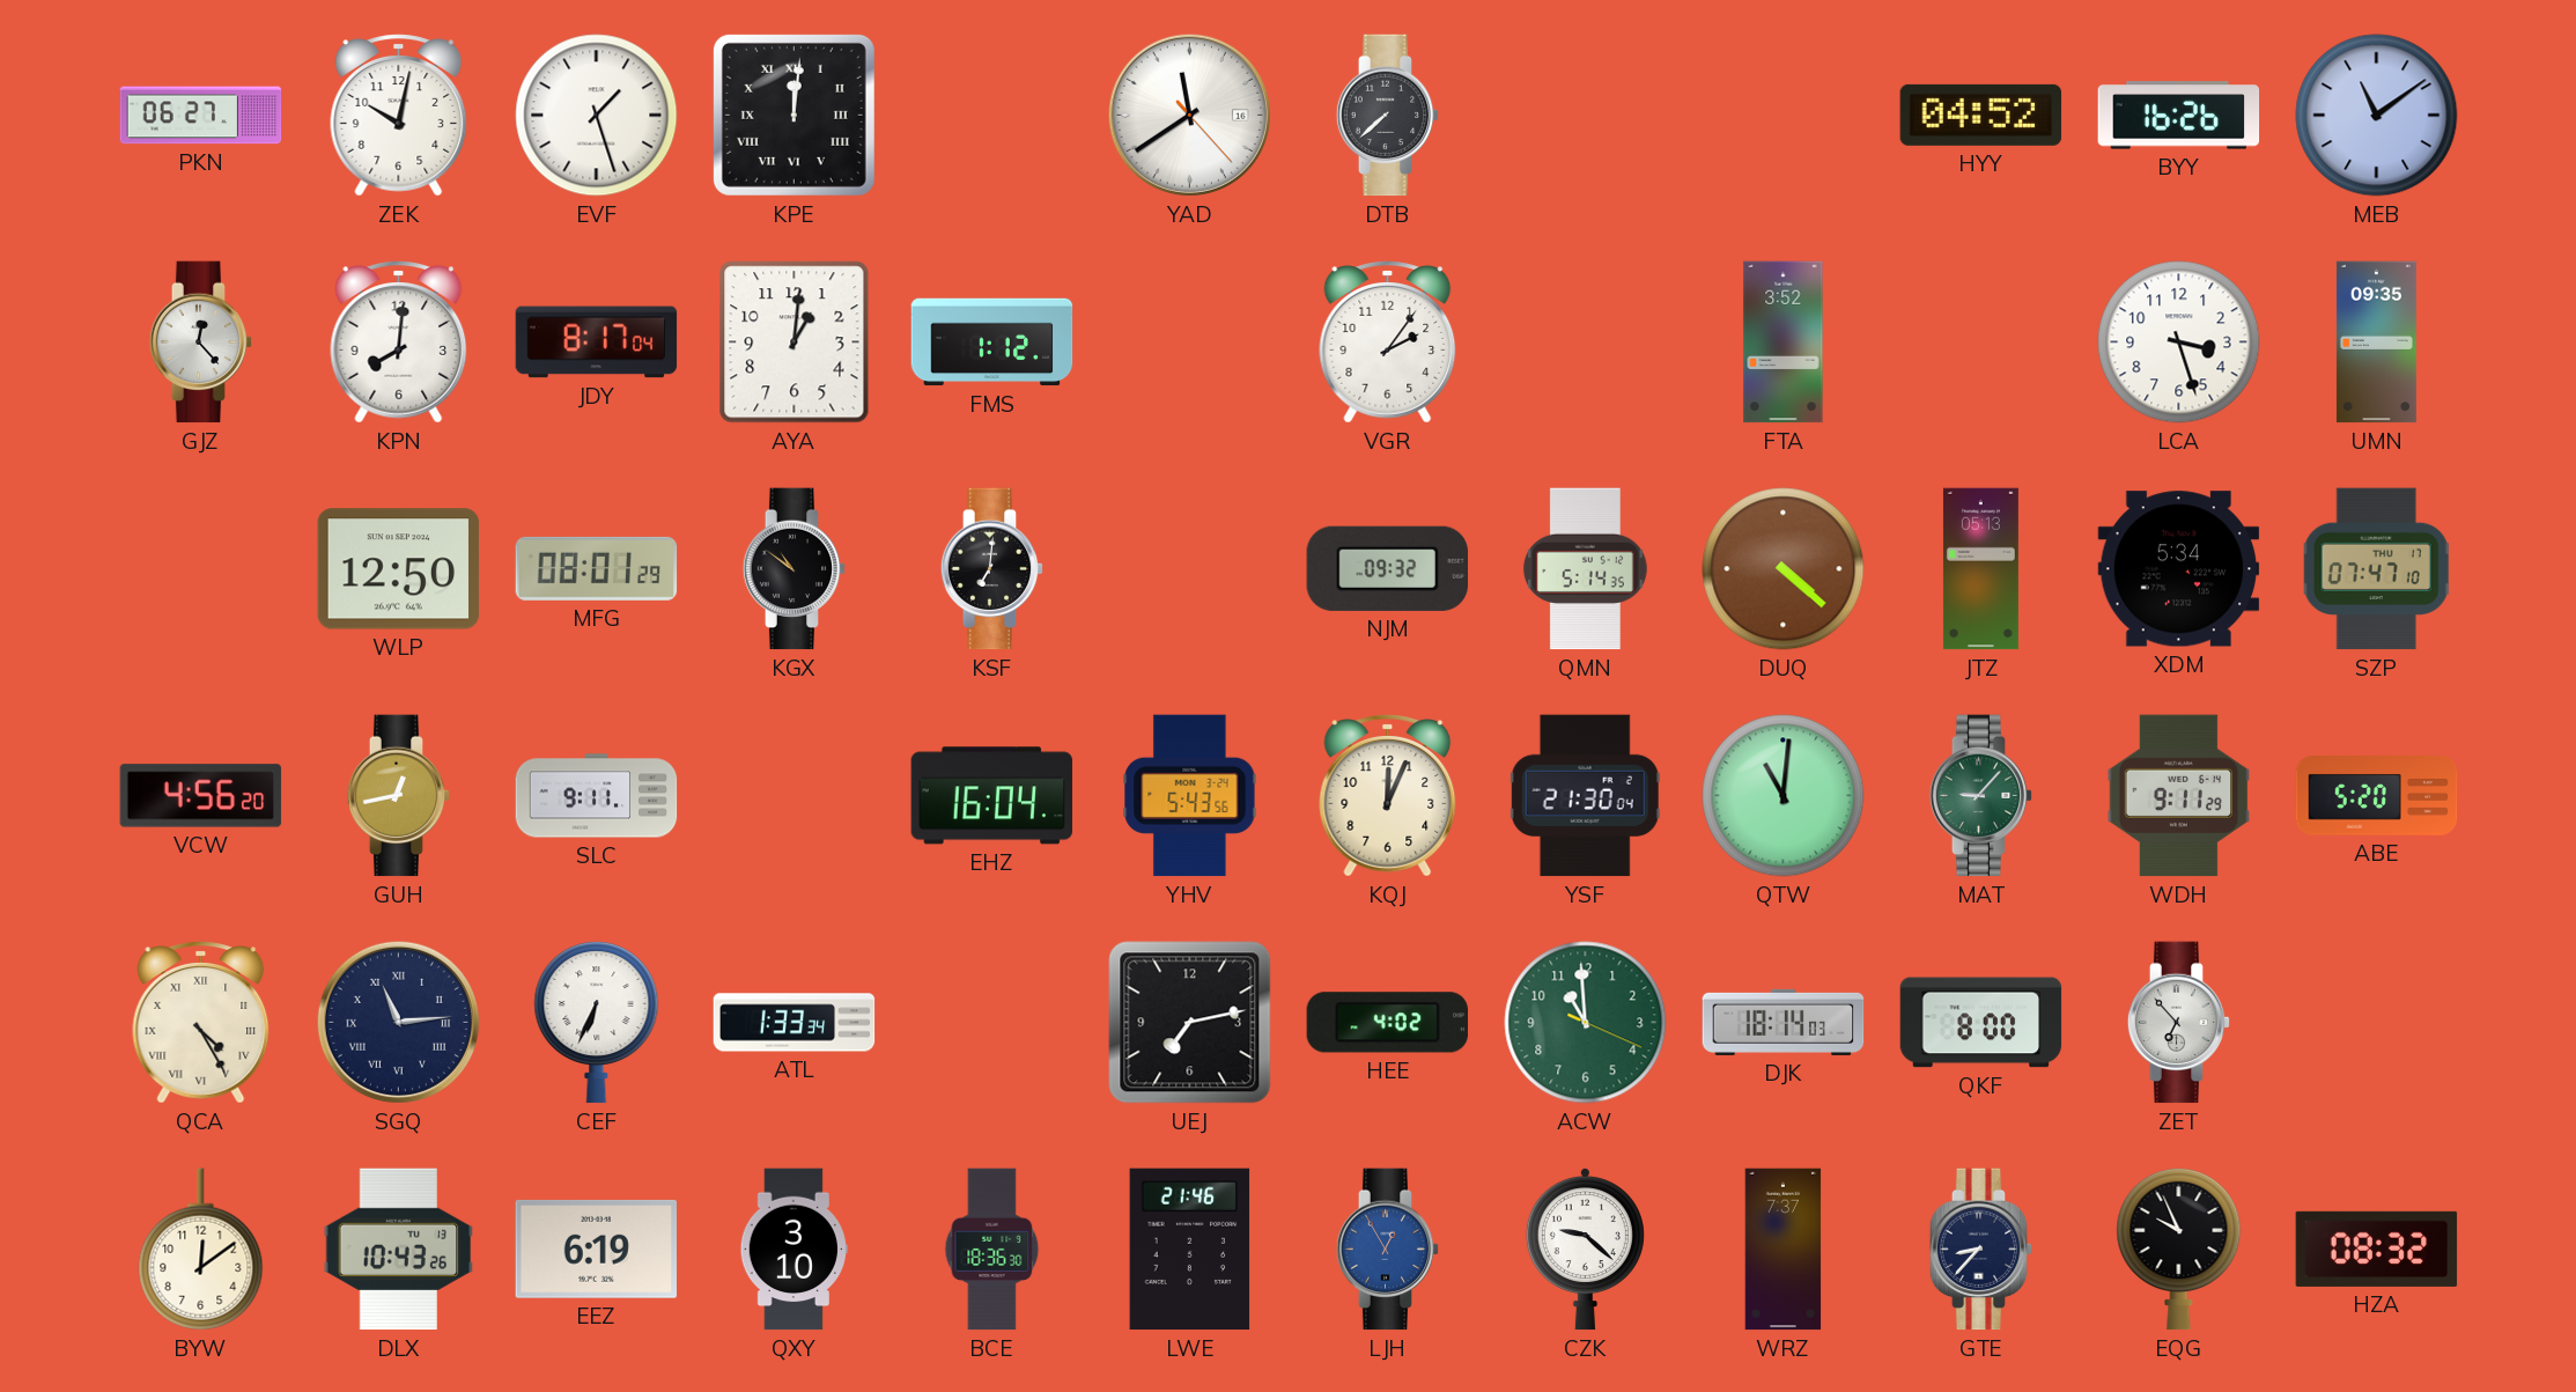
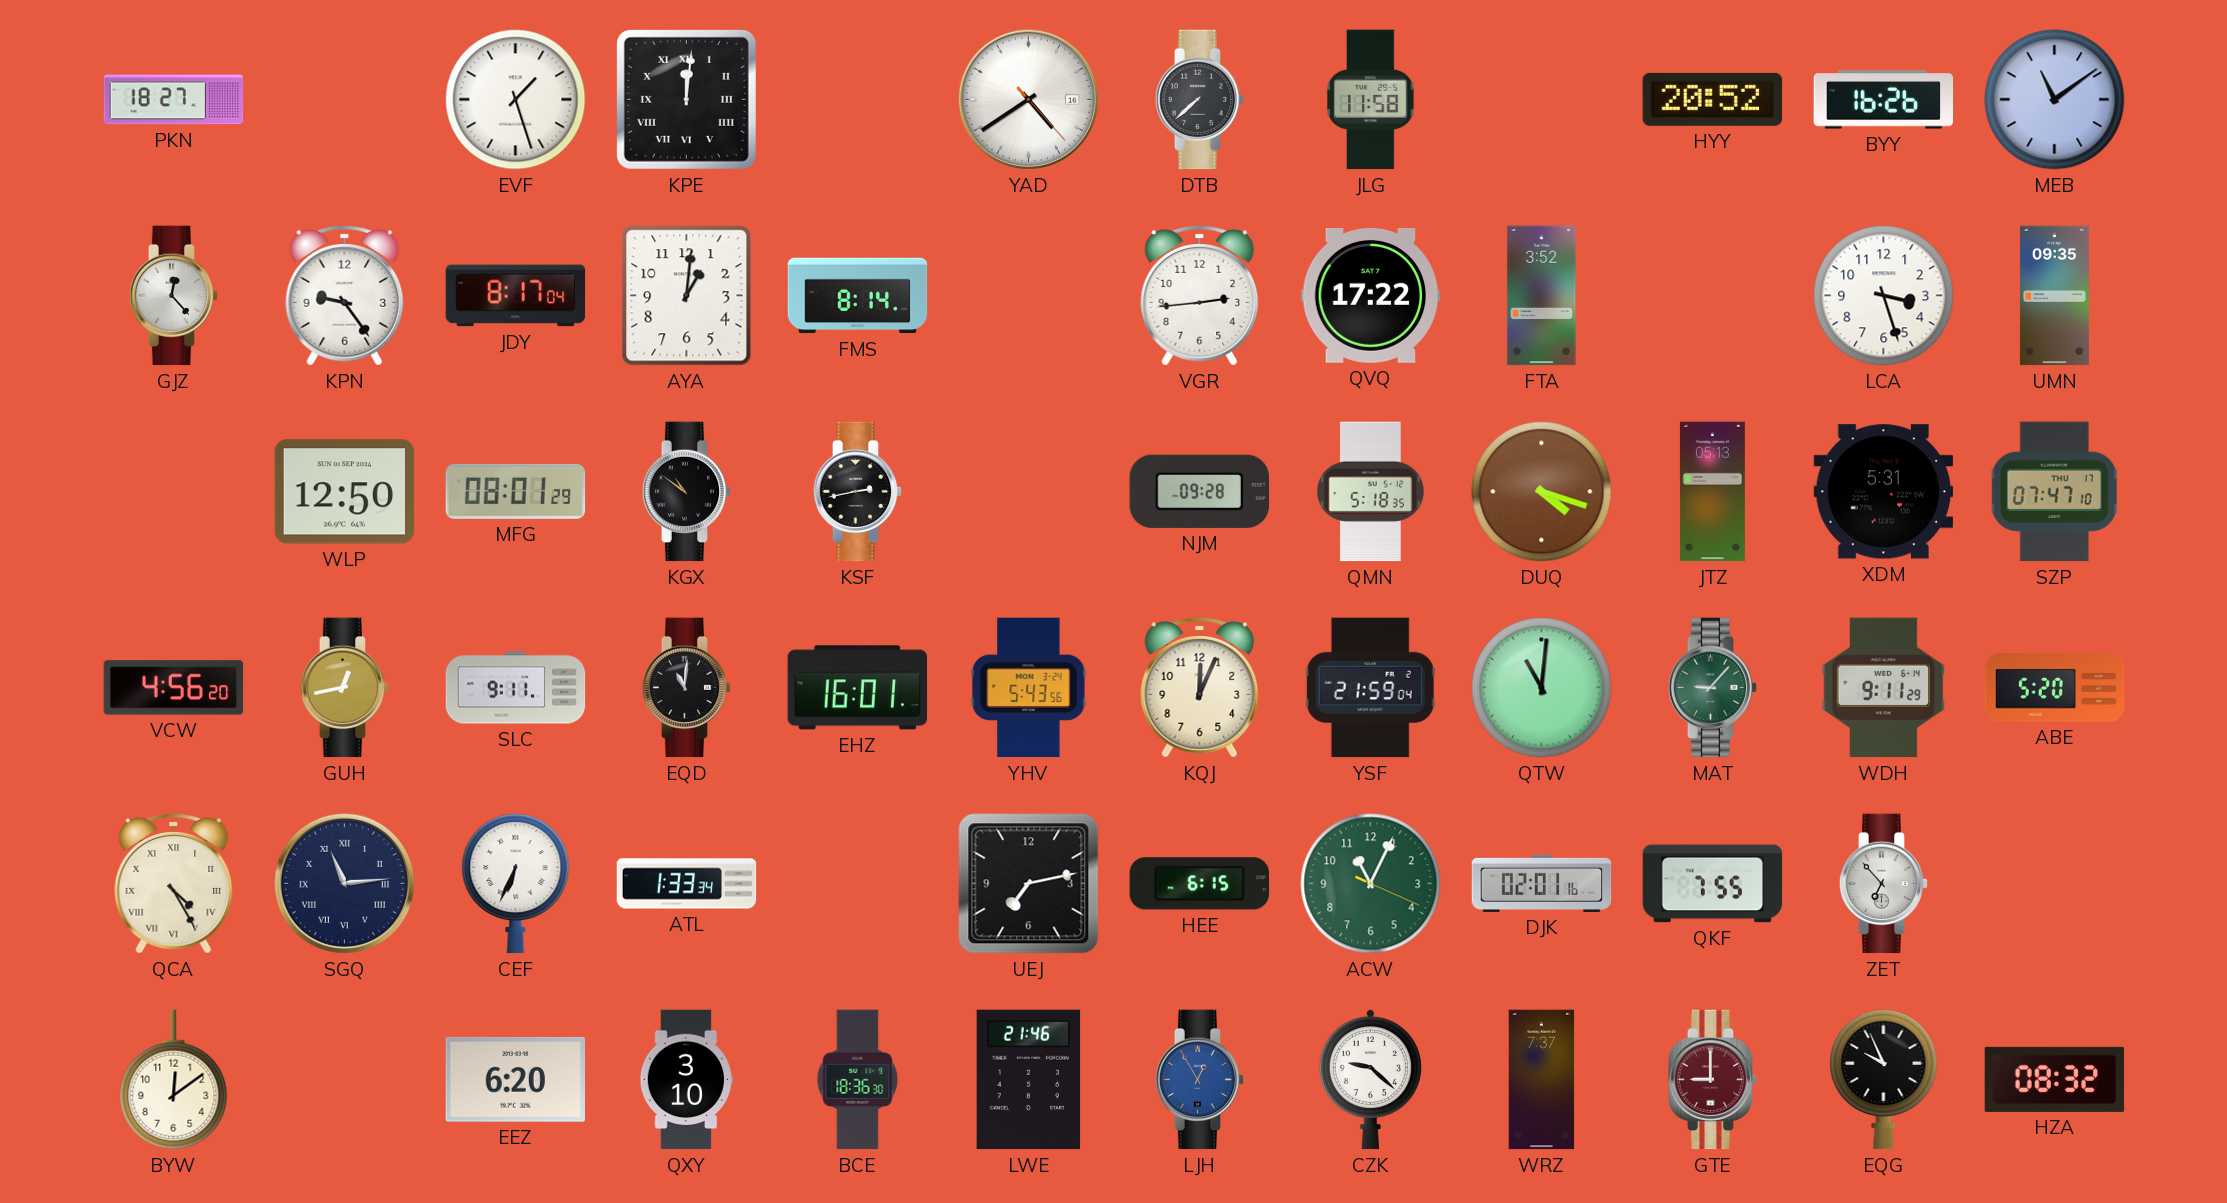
PKN: 06:27 -> 18:27 (174, 100)
ZEK: 10:02 -> none (399, 116)
YAD: 11:39 -> 4:39 (1028, 99)
JLG: none -> 11:58 (1371, 100)
HYY: 04:52 -> 20:52 (1713, 99)
KPN: 8:01 -> 9:24 (345, 296)
FMS: 1:12 -> 8:14 (858, 296)
VGR: 2:06 -> 2:44 (1200, 296)
QVQ: none -> 17:22 (1371, 296)
KSF: 7:01 -> 2:43 (858, 492)
NJM: 09:32 -> 09:28 (1199, 491)
QMN: 5:14 -> 5:18 (1370, 492)
DUQ: 4:22 -> 4:18 (1542, 492)
XDM: 5:34 -> 5:31 (1884, 492)
EQD: none -> 11:01 (687, 688)
EHZ: 16:04 -> 16:01 (858, 688)
YSF: 21:30 -> 21:59 (1370, 688)
HEE: 4:02 -> 6:15 (1199, 884)
ACW: 10:59 -> 11:04 (1371, 884)
DJK: 18:14 -> 02:01 (1542, 883)
QKF: 8:00 -> 7:55 (1713, 884)
DLX: 10:43 -> none (399, 1250)
EEZ: 6:19 -> 6:20 (515, 1079)
GTE: 8:37 -> 9:00 (1713, 1080)
GTE dial: navy -> burgundy (1713, 1080)
